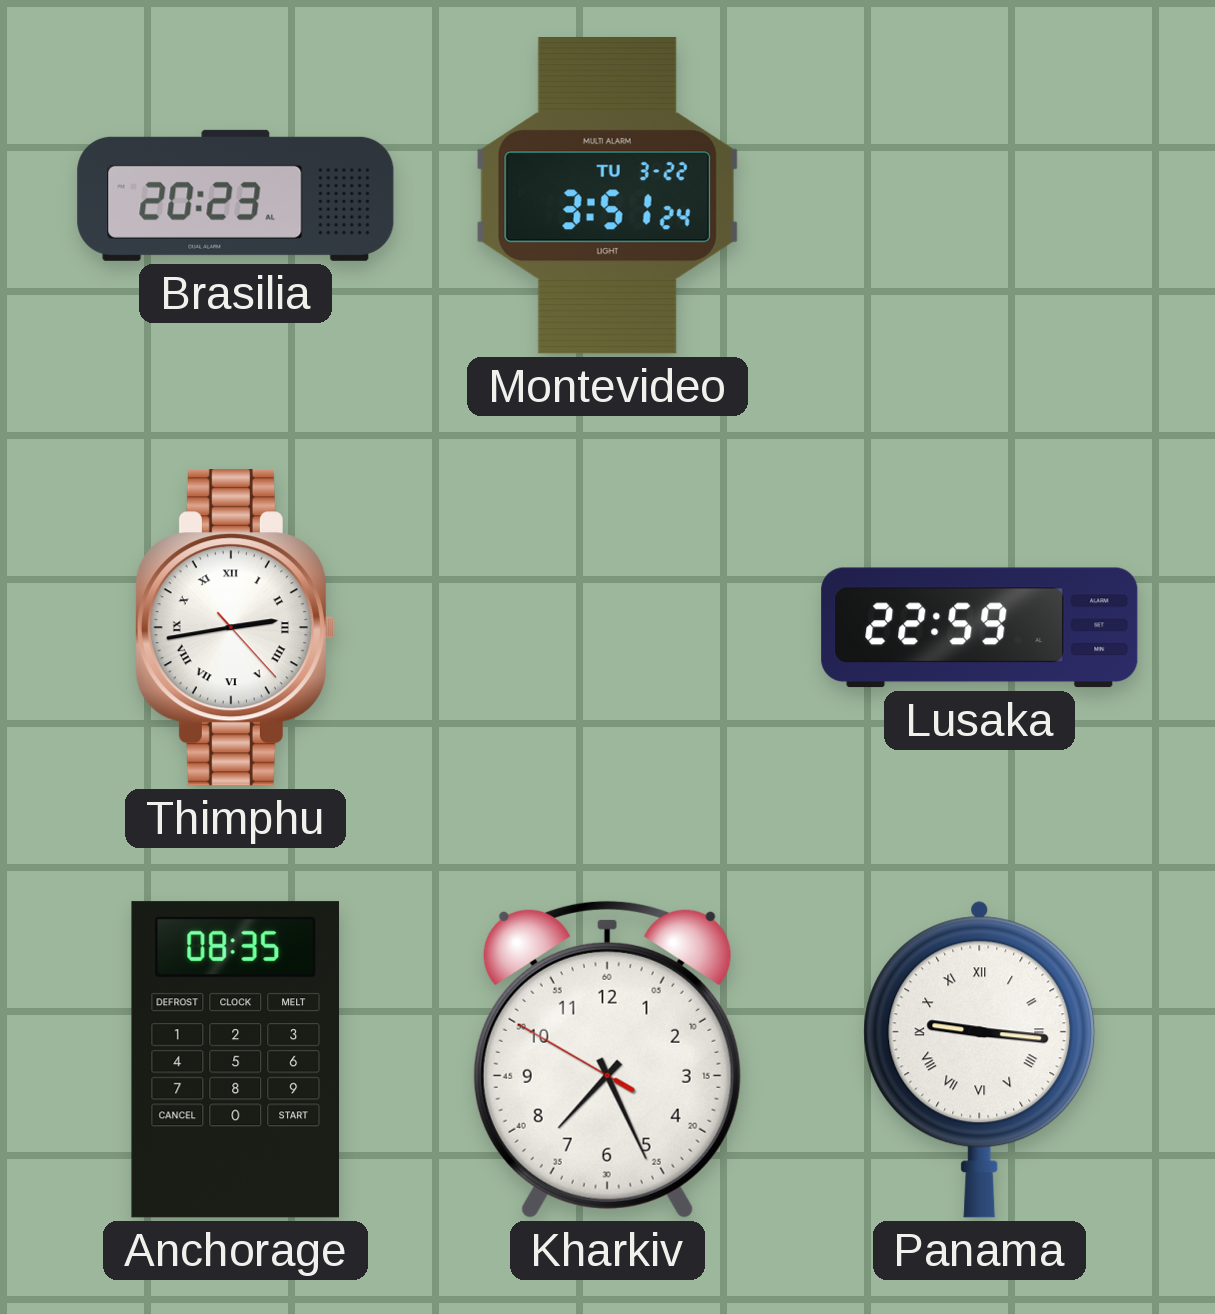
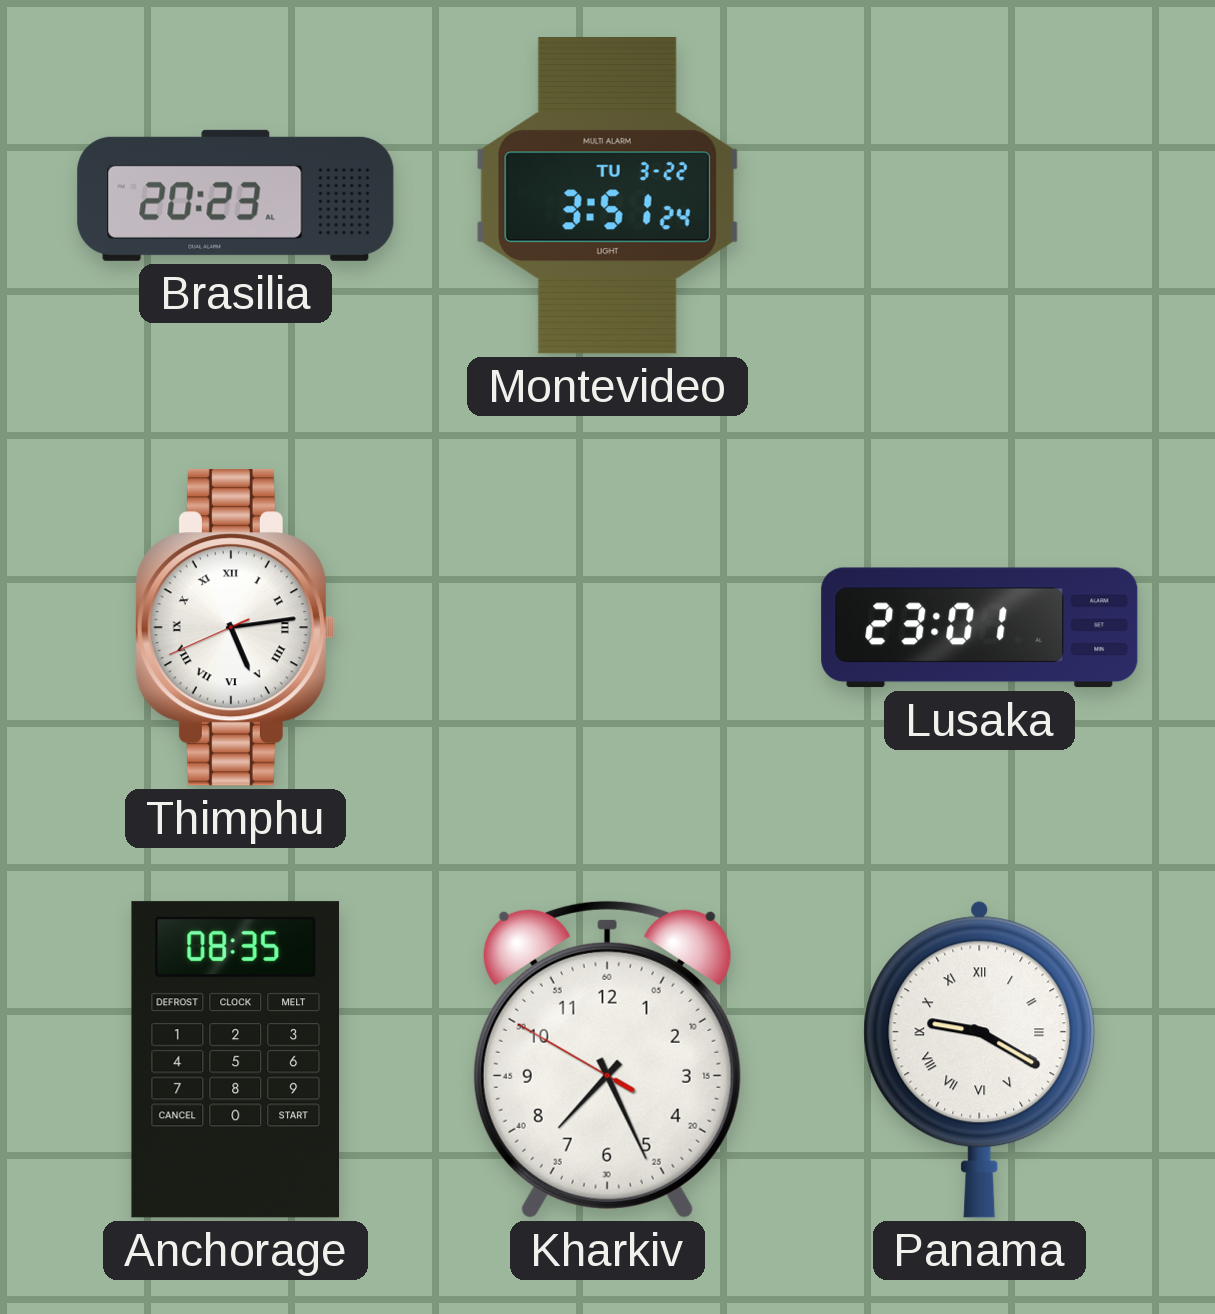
Thimphu: 2:43 -> 5:13 (235, 628)
Lusaka: 22:59 -> 23:01 (980, 628)
Panama: 9:16 -> 9:20 (980, 1059)
